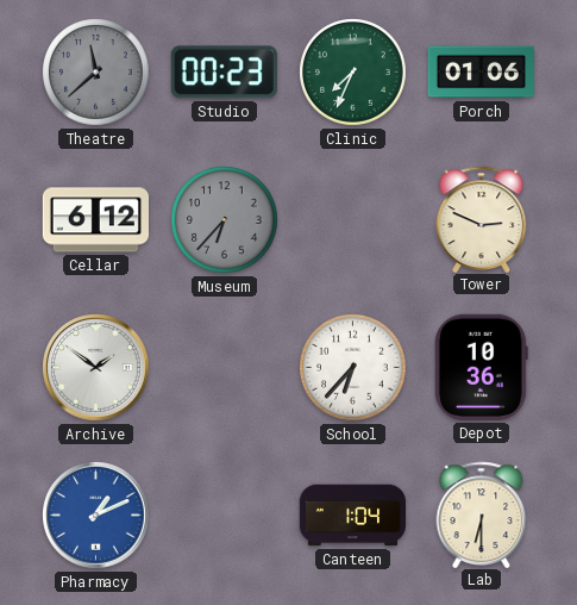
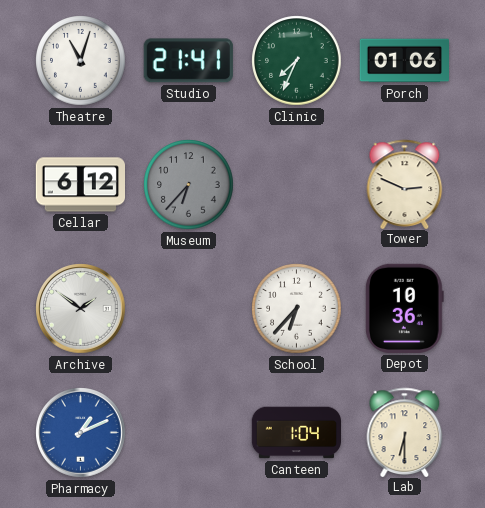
Theatre: 11:38 -> 11:03 (81, 61)
Theatre dial: grey -> white (81, 61)
Studio: 00:23 -> 21:41 (188, 61)
